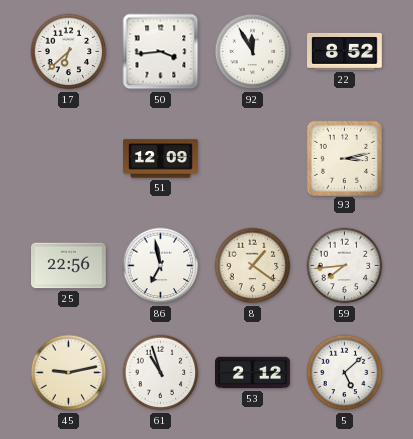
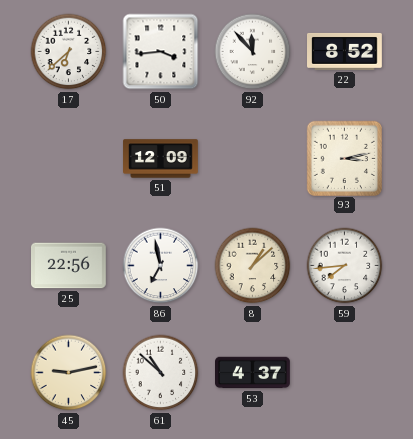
92: 11:55 -> 11:53 (253, 52)
8: 1:21 -> 1:08 (253, 266)
61: 10:57 -> 10:52 (161, 373)
53: 2:12 -> 4:37 (253, 373)
5: 5:08 -> none (345, 373)
